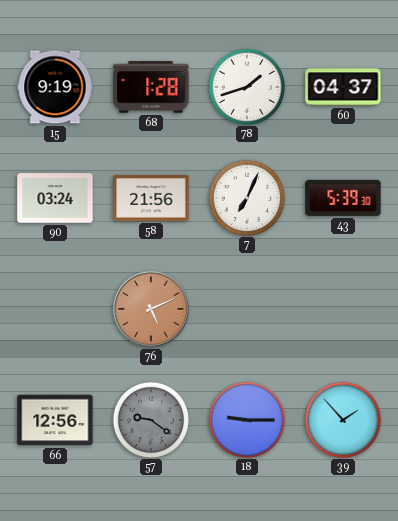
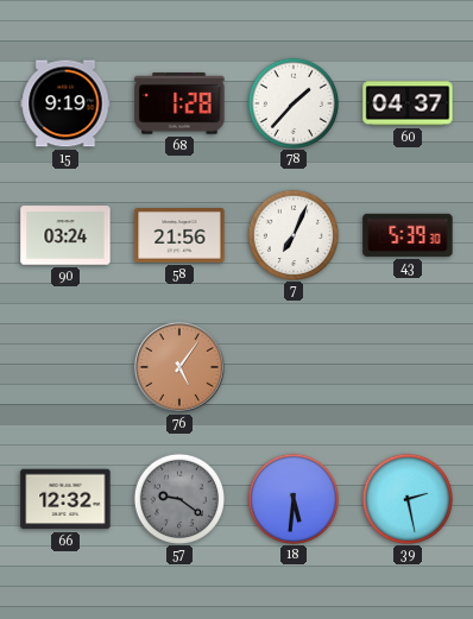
78: 1:42 -> 1:37 (292, 102)
76: 5:11 -> 5:06 (179, 367)
66: 12:56 -> 12:32 (65, 499)
18: 9:15 -> 5:31 (292, 498)
39: 1:53 -> 2:28 (406, 498)
